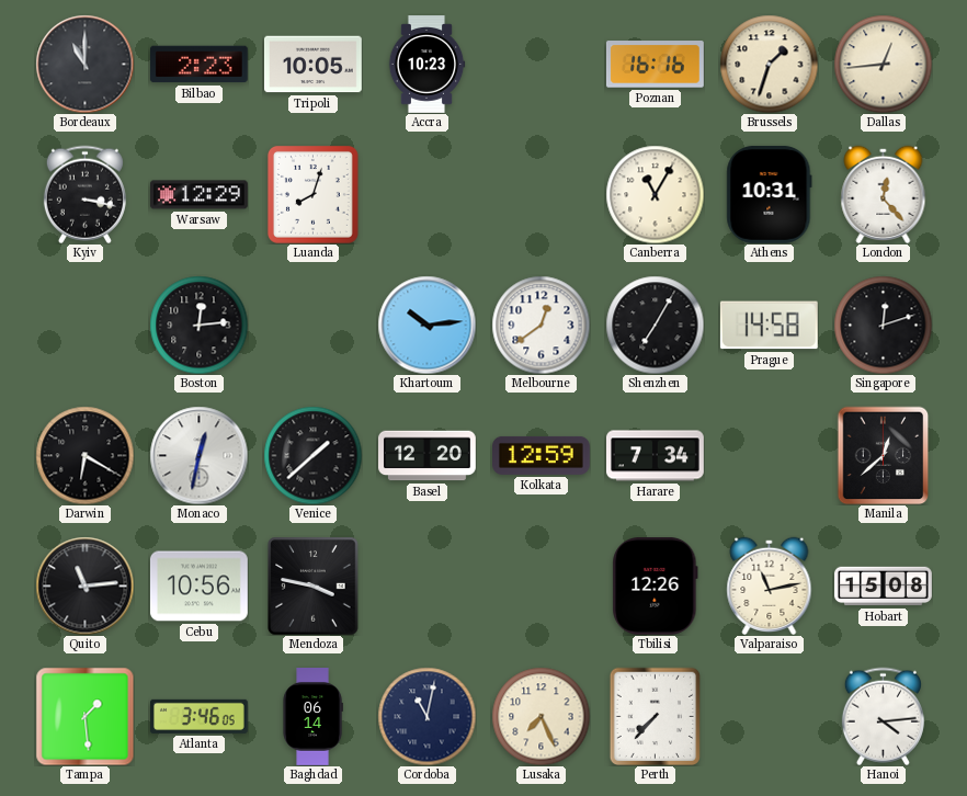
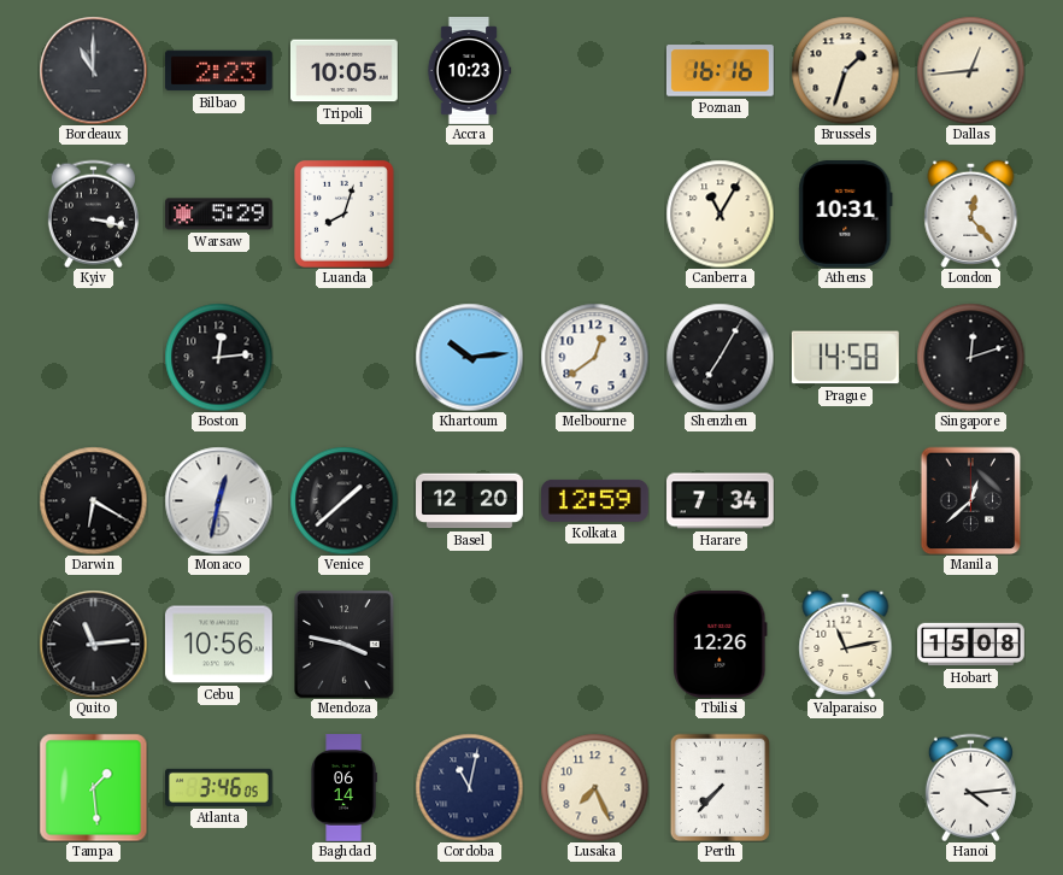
Warsaw: 12:29 -> 5:29 (218, 215)
